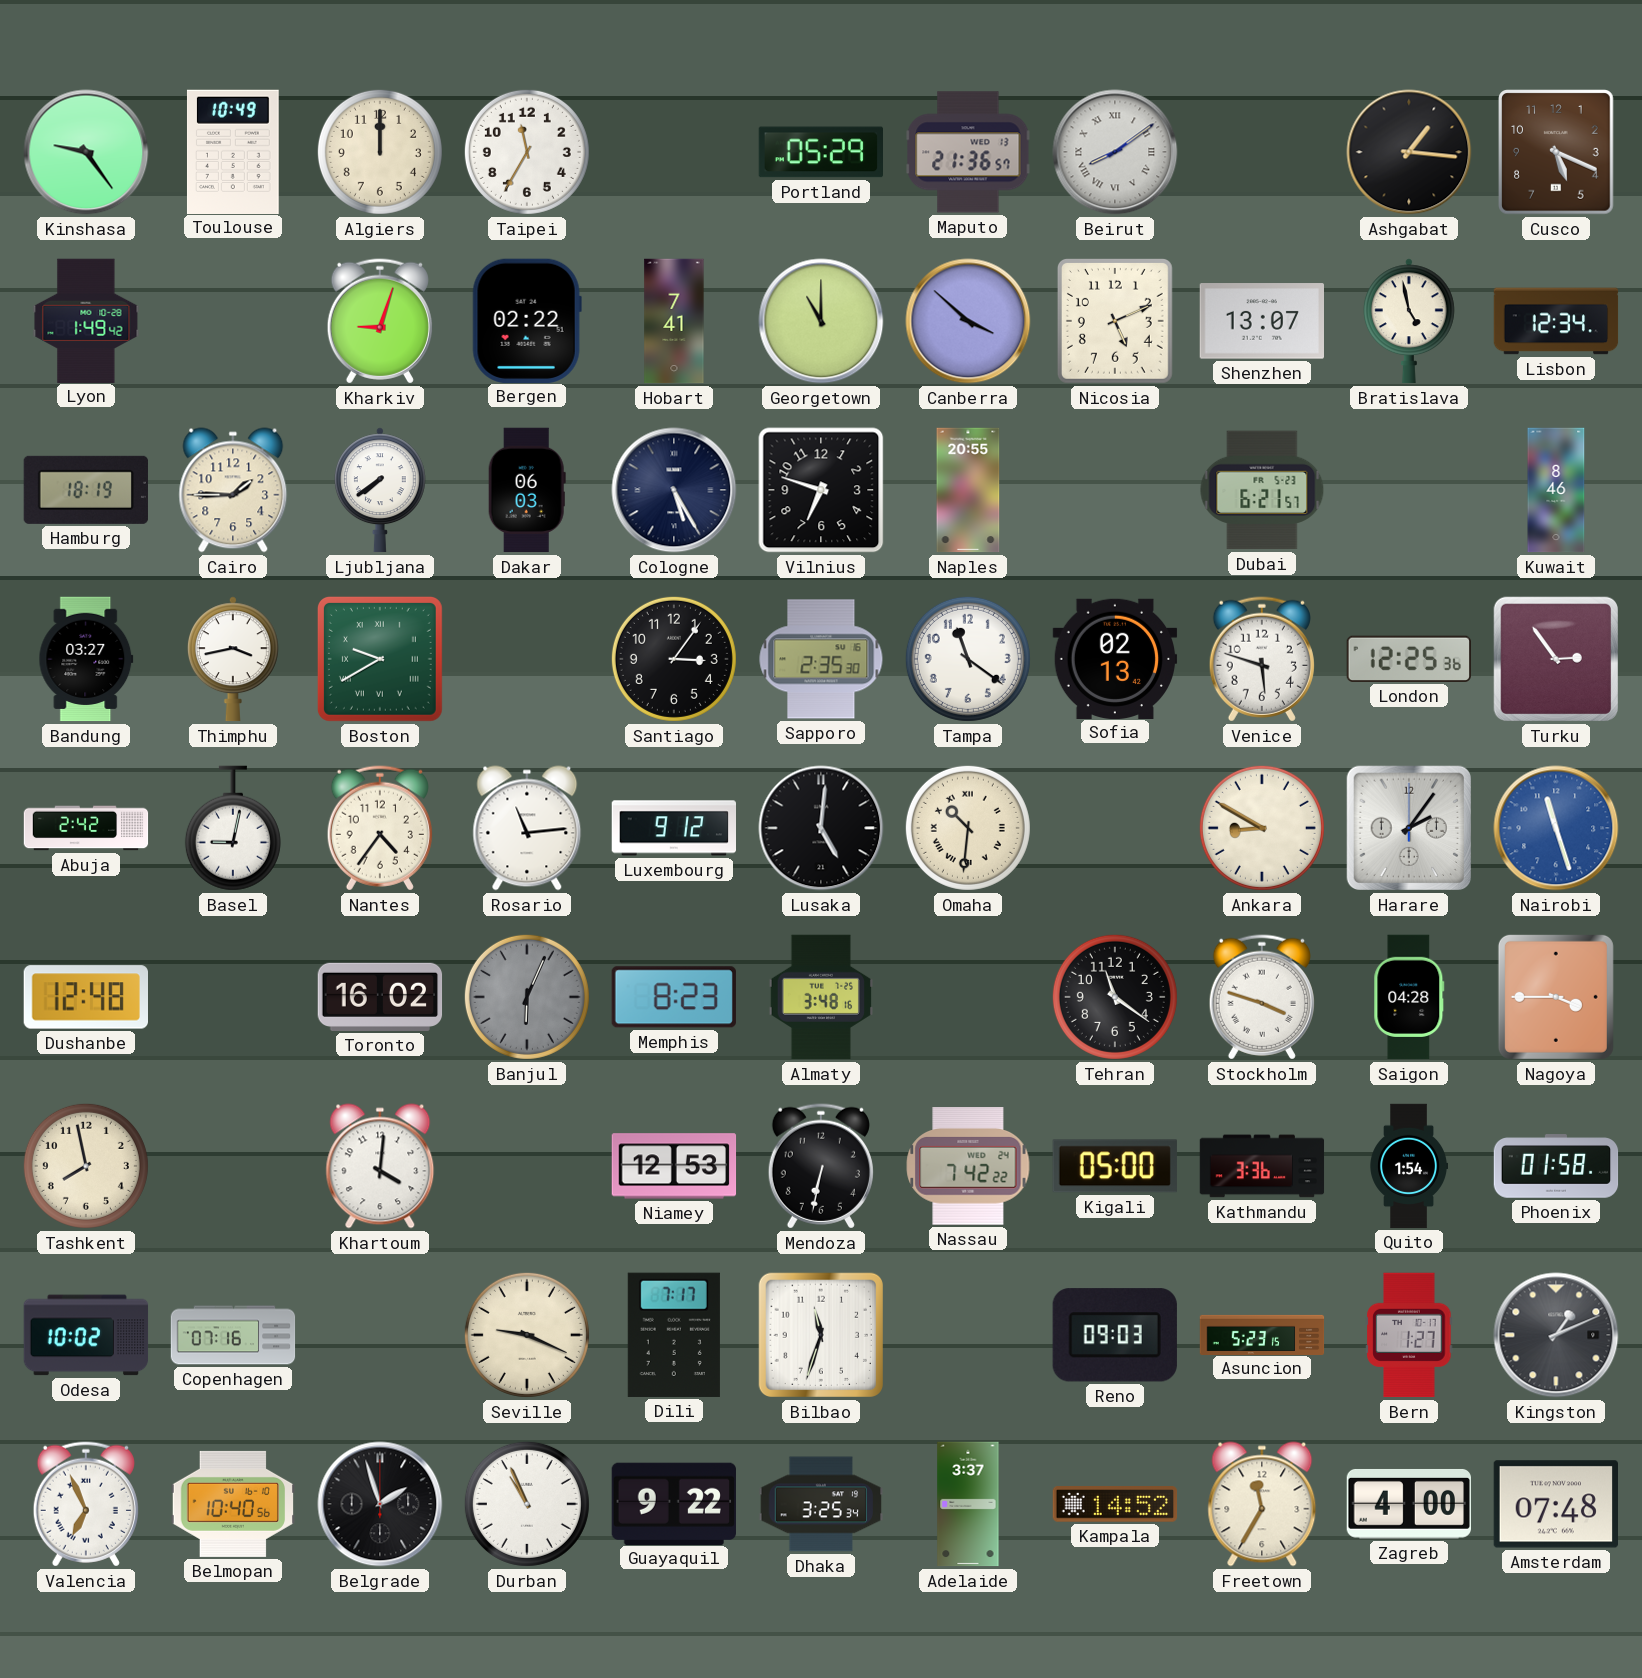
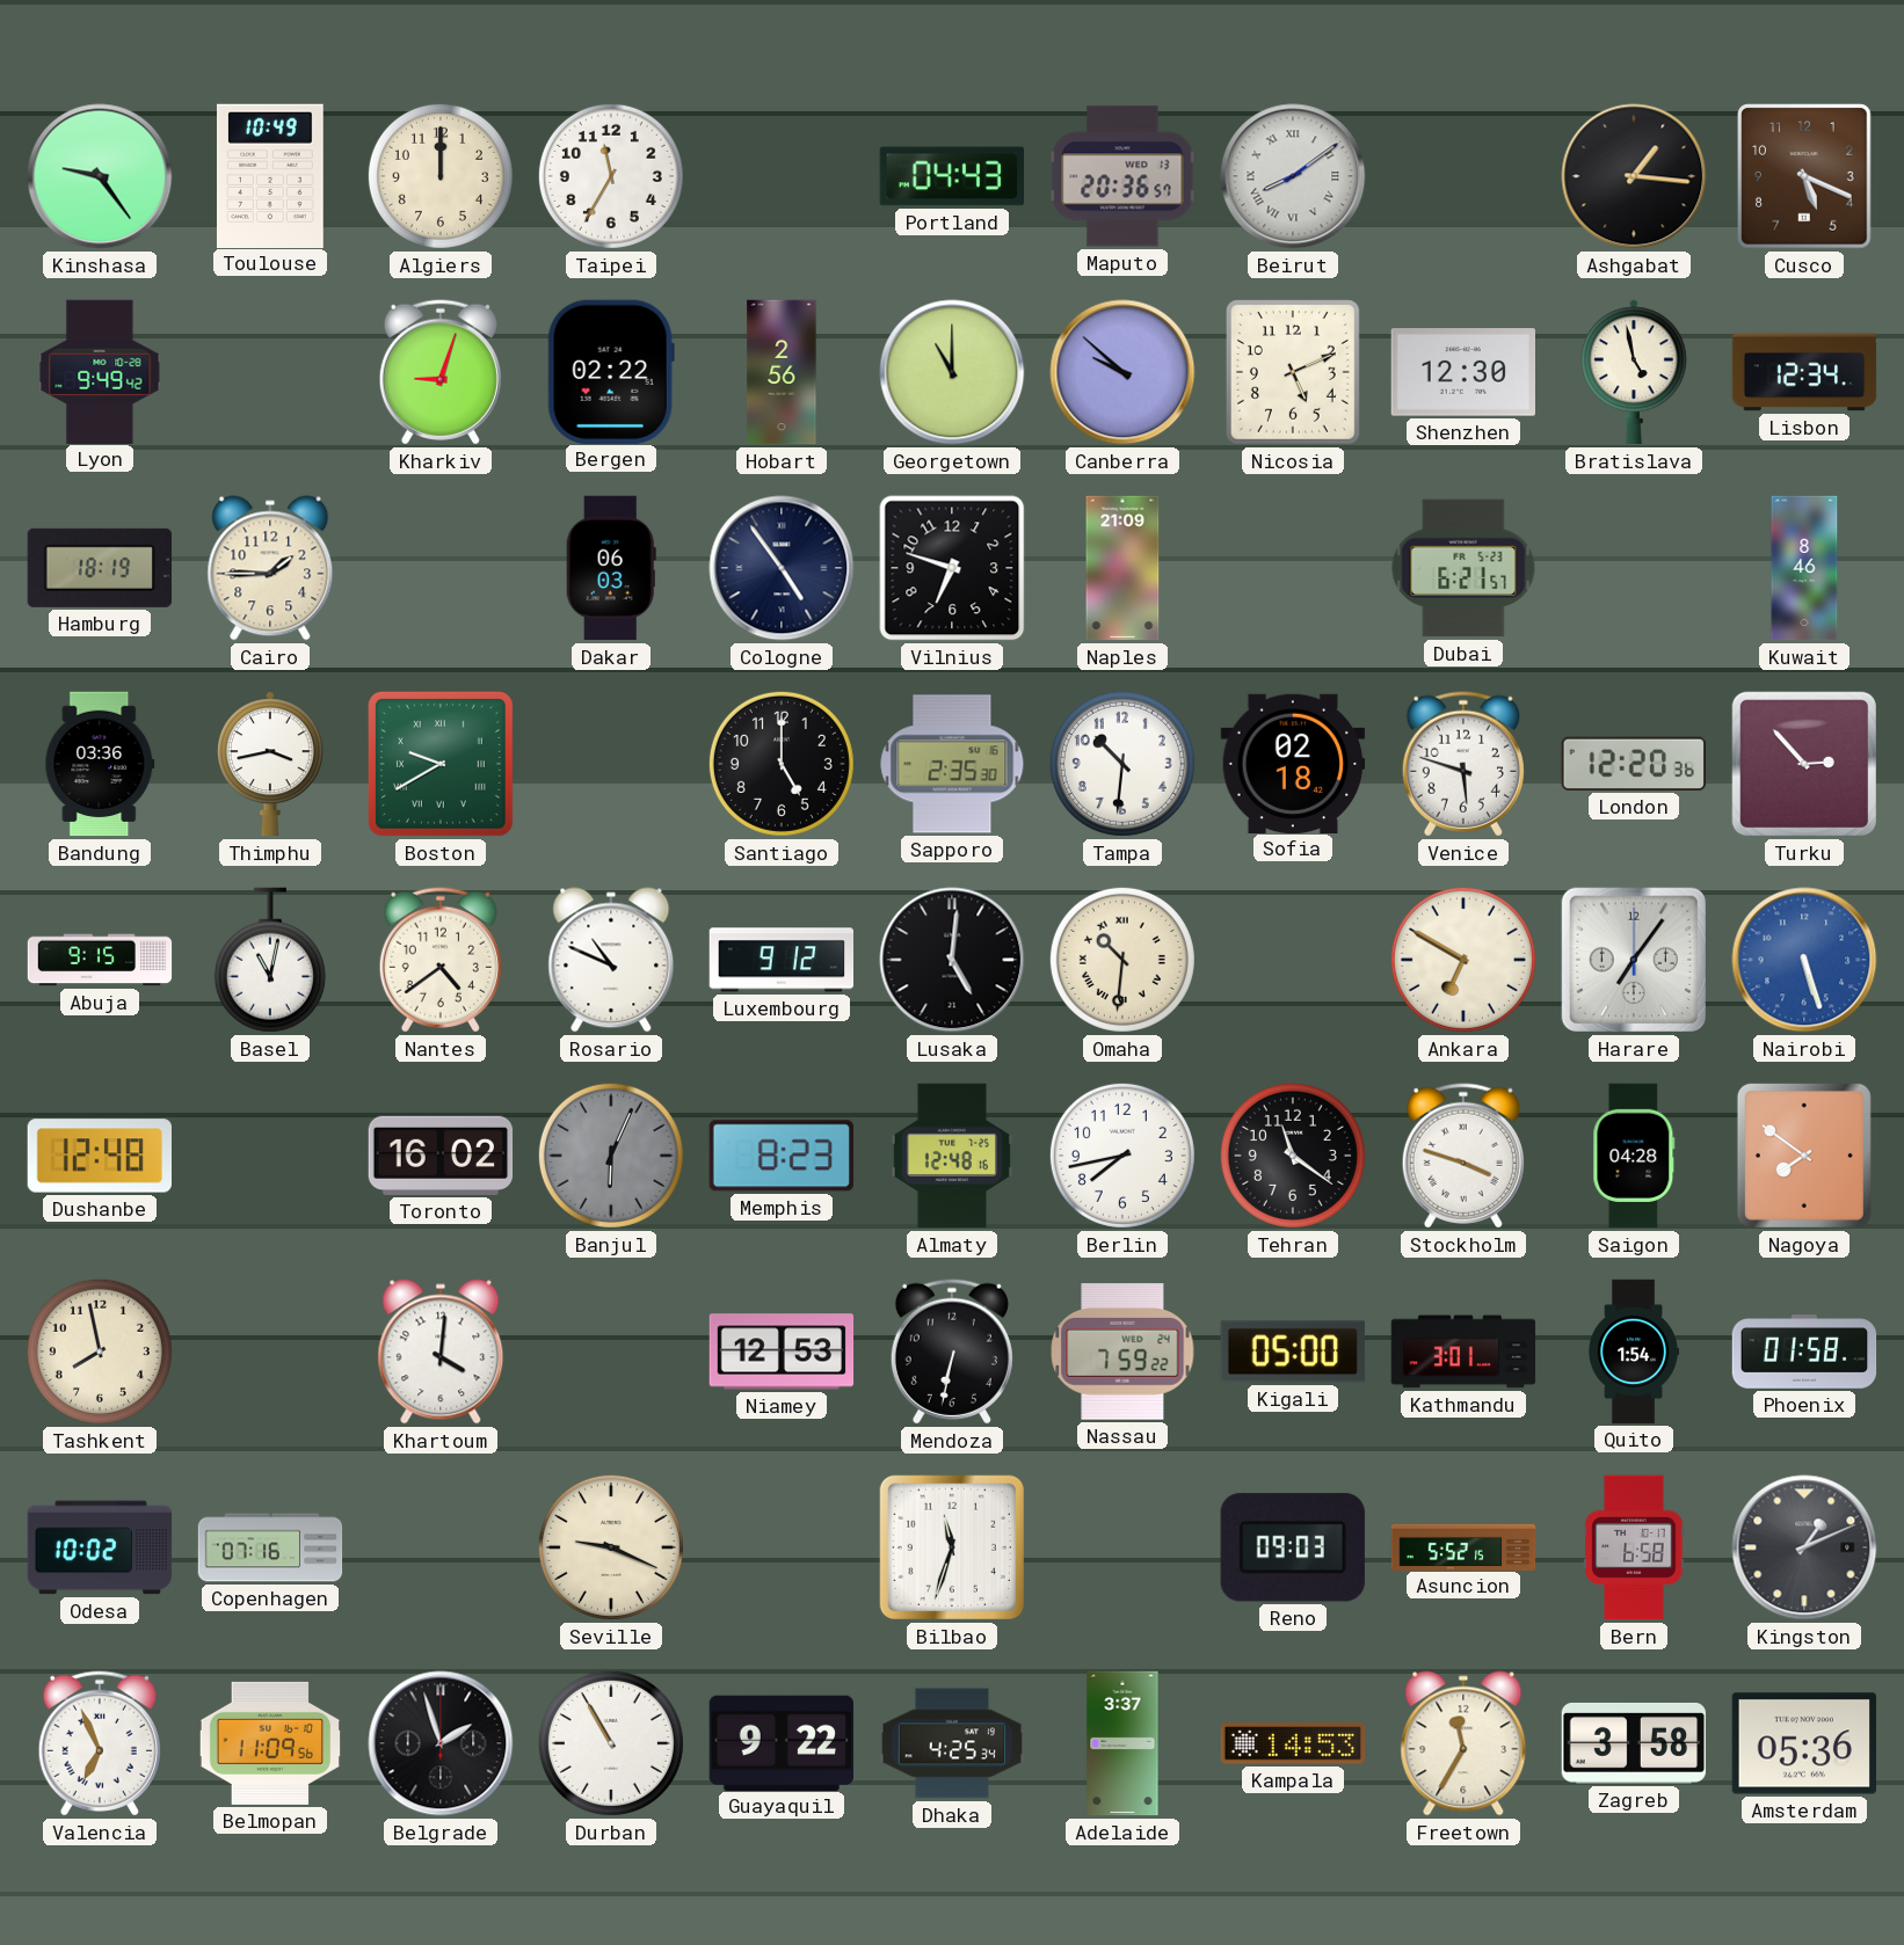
Portland: 05:29 -> 04:43 (951, 176)
Maputo: 21:36 -> 20:36 (1122, 176)
Lyon: 1:49 -> 9:49 (100, 371)
Hobart: 7:41 -> 2:56 (782, 372)
Canberra: 3:52 -> 9:52 (1122, 372)
Shenzhen: 13:07 -> 12:30 (1462, 372)
Ljubljana: 7:39 -> none (380, 490)
Cologne: 5:25 -> 4:54 (782, 568)
Naples: 20:55 -> 21:09 (1122, 568)
Bandung: 03:27 -> 03:36 (100, 764)
Santiago: 3:06 -> 5:00 (782, 764)
Tampa: 11:21 -> 10:31 (1122, 764)
Sofia: 02:13 -> 02:18 (1293, 763)
London: 12:25 -> 12:20 (1633, 764)
Turku: 2:54 -> 2:53 (1804, 764)
Abuja: 2:42 -> 9:15 (100, 960)
Basel: 9:02 -> 11:02 (270, 960)
Nantes: 4:36 -> 4:39 (441, 960)
Rosario: 11:14 -> 10:49 (611, 960)
Ankara: 8:50 -> 6:50 (1463, 960)
Harare: 2:06 -> 7:06 (1634, 960)
Nairobi: 11:27 -> 5:27 (1804, 960)
Almaty: 3:48 -> 12:48 (952, 1156)
Berlin: none -> 7:43 (1122, 1156)
Nagoya: 3:45 -> 7:51 (1804, 1156)
Nassau: 7:42 -> 7:59 (1122, 1352)
Kathmandu: 3:36 -> 3:01 (1463, 1352)
Dili: 7:17 -> none (674, 1335)
Asuncion: 5:23 -> 5:52 (1463, 1546)
Bern: 1:27 -> 6:58 (1634, 1547)
Belmopan: 10:40 -> 11:09 (270, 1743)
Durban: 10:56 -> 10:55 (611, 1743)
Dhaka: 3:25 -> 4:25 (952, 1743)
Kampala: 14:52 -> 14:53 (1293, 1743)
Zagreb: 4:00 -> 3:58 (1633, 1743)
Amsterdam: 07:48 -> 05:36 (1803, 1743)
